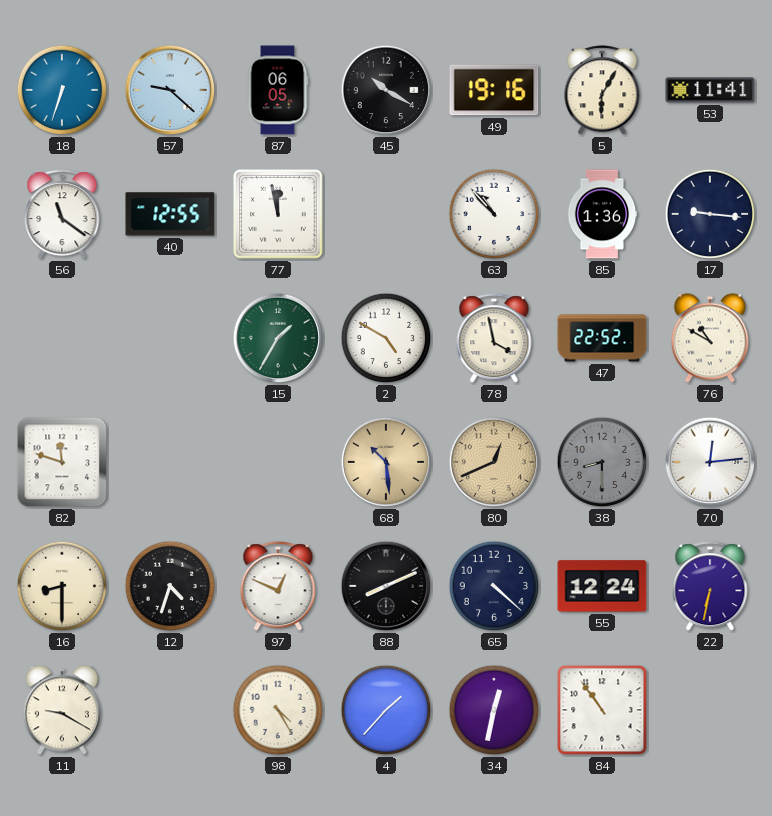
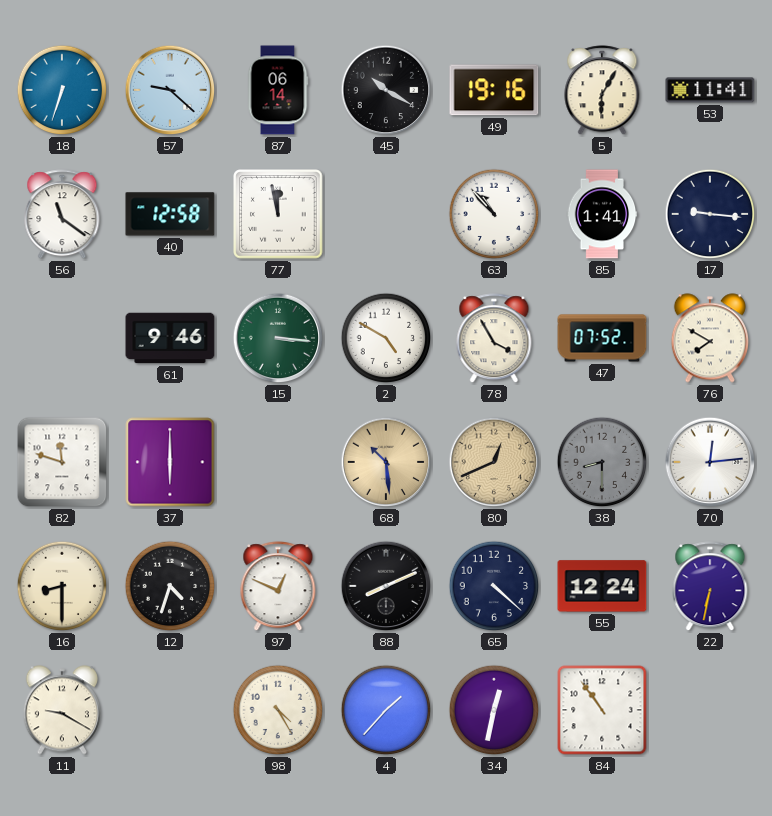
87: 06:05 -> 06:14 (278, 90)
40: 12:55 -> 12:58 (170, 214)
85: 1:36 -> 1:41 (602, 214)
61: none -> 9:46 (170, 338)
15: 1:35 -> 3:16 (278, 338)
78: 3:58 -> 3:55 (494, 339)
47: 22:52 -> 07:52 (602, 338)
76: 10:50 -> 7:50 (710, 338)
37: none -> 6:00 (170, 462)
